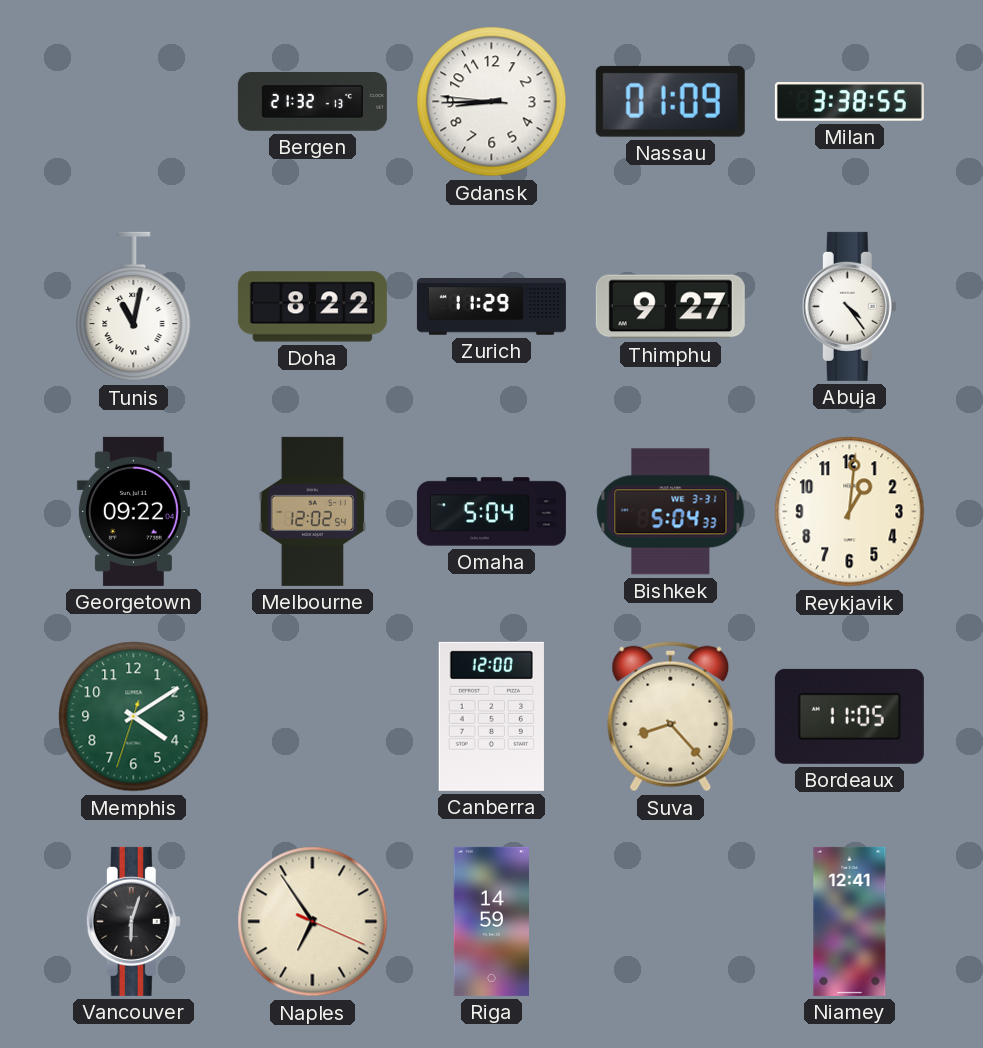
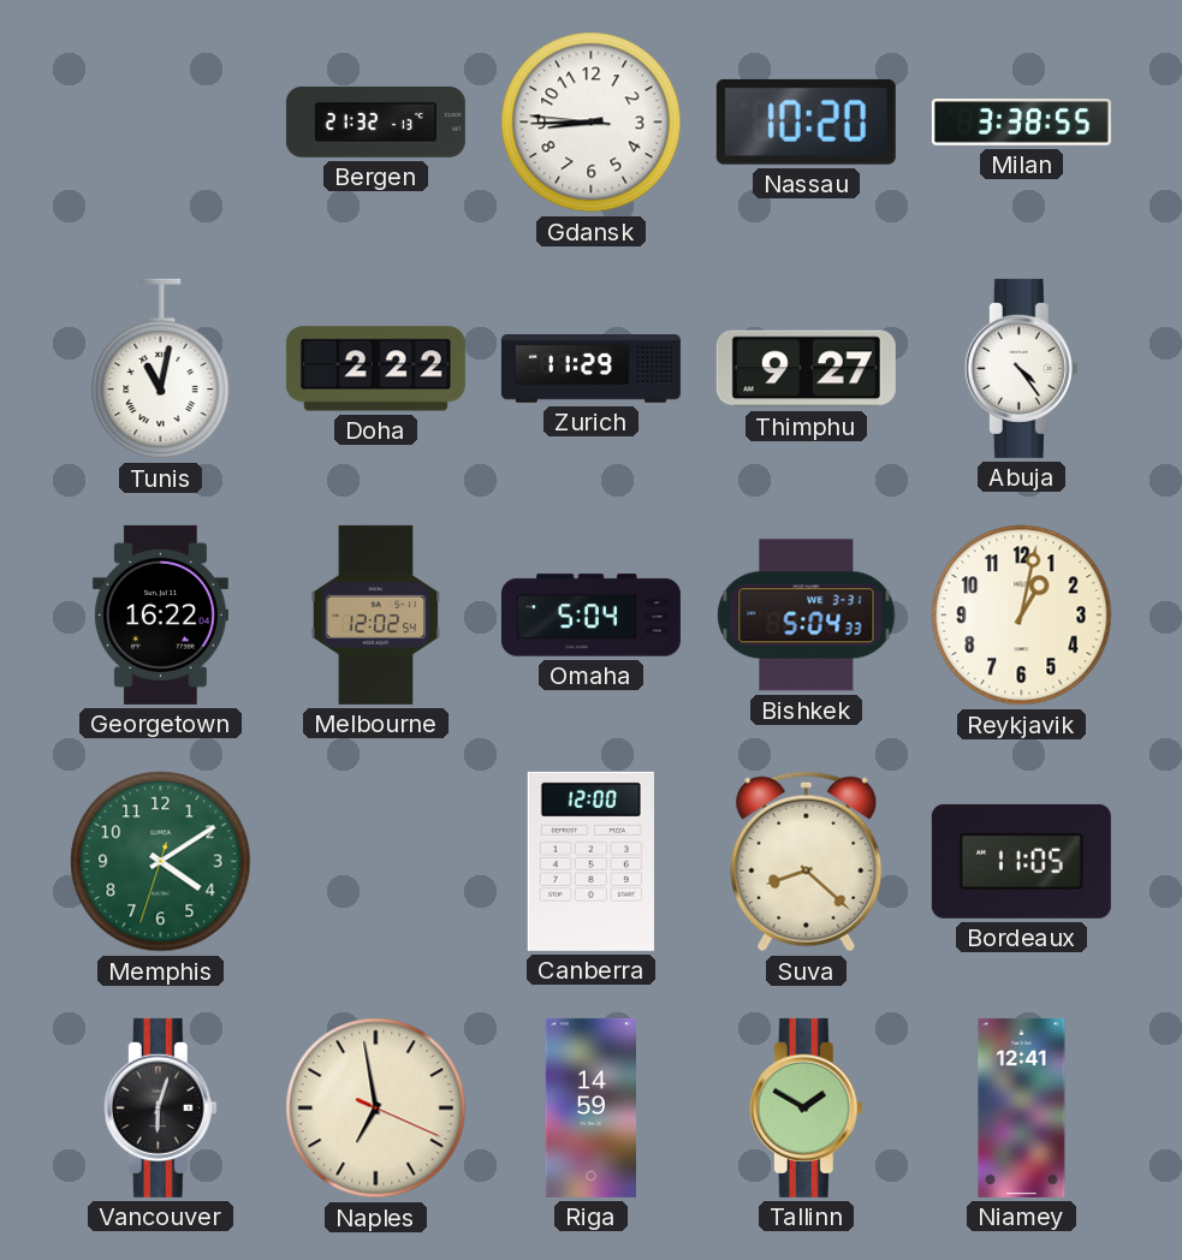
Nassau: 01:09 -> 10:20 (806, 121)
Doha: 8:22 -> 2:22 (375, 369)
Georgetown: 09:22 -> 16:22 (160, 614)
Reykjavik: 1:01 -> 1:02 (1022, 616)
Suva: 8:23 -> 8:22 (807, 862)
Naples: 6:54 -> 6:58 (376, 1109)
Tallinn: none -> 1:50 (806, 1107)
